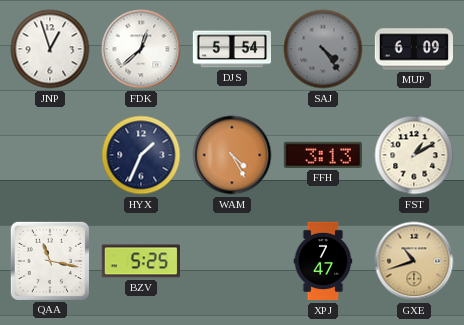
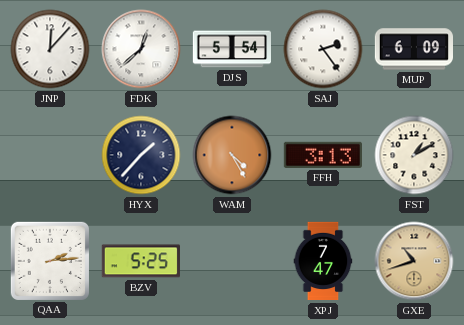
JNP: 12:57 -> 12:07 (50, 49)
SAJ: 4:24 -> 2:24 (323, 49)
SAJ dial: grey -> white (323, 49)
HYX: 1:34 -> 1:37 (141, 155)
QAA: 11:17 -> 2:14 (50, 261)
